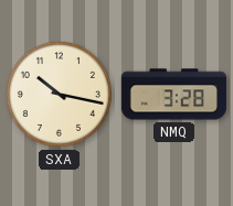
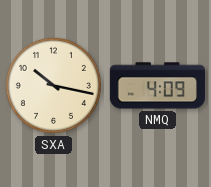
NMQ: 3:28 -> 4:09 (157, 86)
